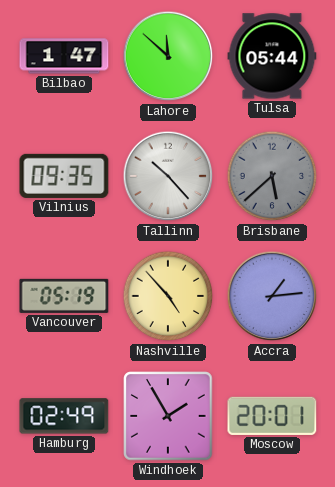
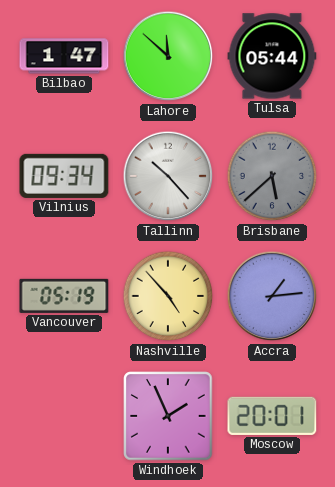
Vilnius: 09:35 -> 09:34 (64, 176)
Hamburg: 02:49 -> none (64, 416)
Windhoek: 1:55 -> 1:56 (168, 416)
